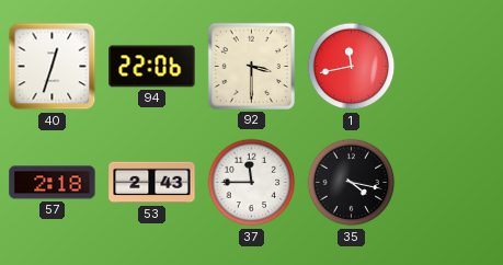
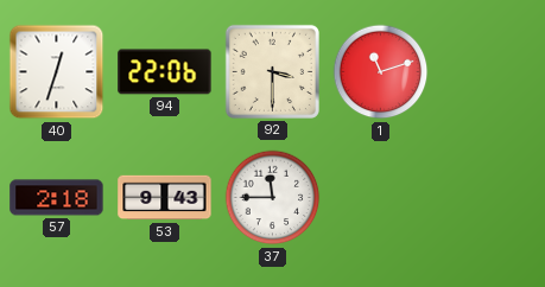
1: 11:43 -> 11:12 (381, 72)
53: 2:43 -> 9:43 (165, 198)
35: 4:17 -> none (352, 183)
